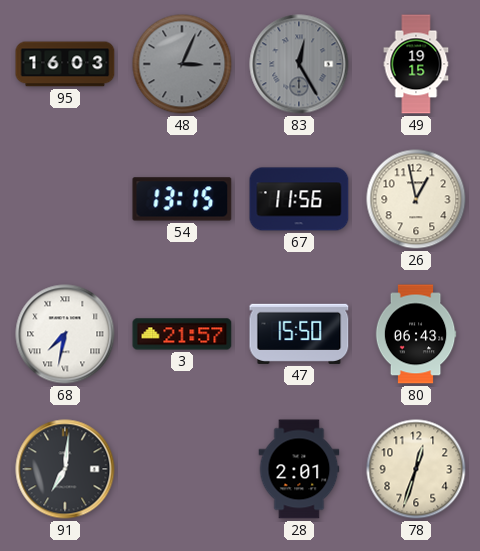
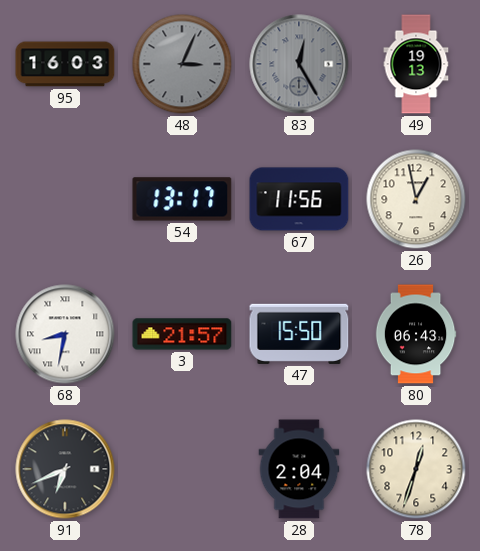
49: 19:15 -> 19:13 (416, 64)
54: 13:15 -> 13:17 (182, 199)
68: 7:32 -> 8:32 (65, 334)
91: 7:01 -> 6:41 (65, 469)
28: 2:01 -> 2:04 (299, 469)
